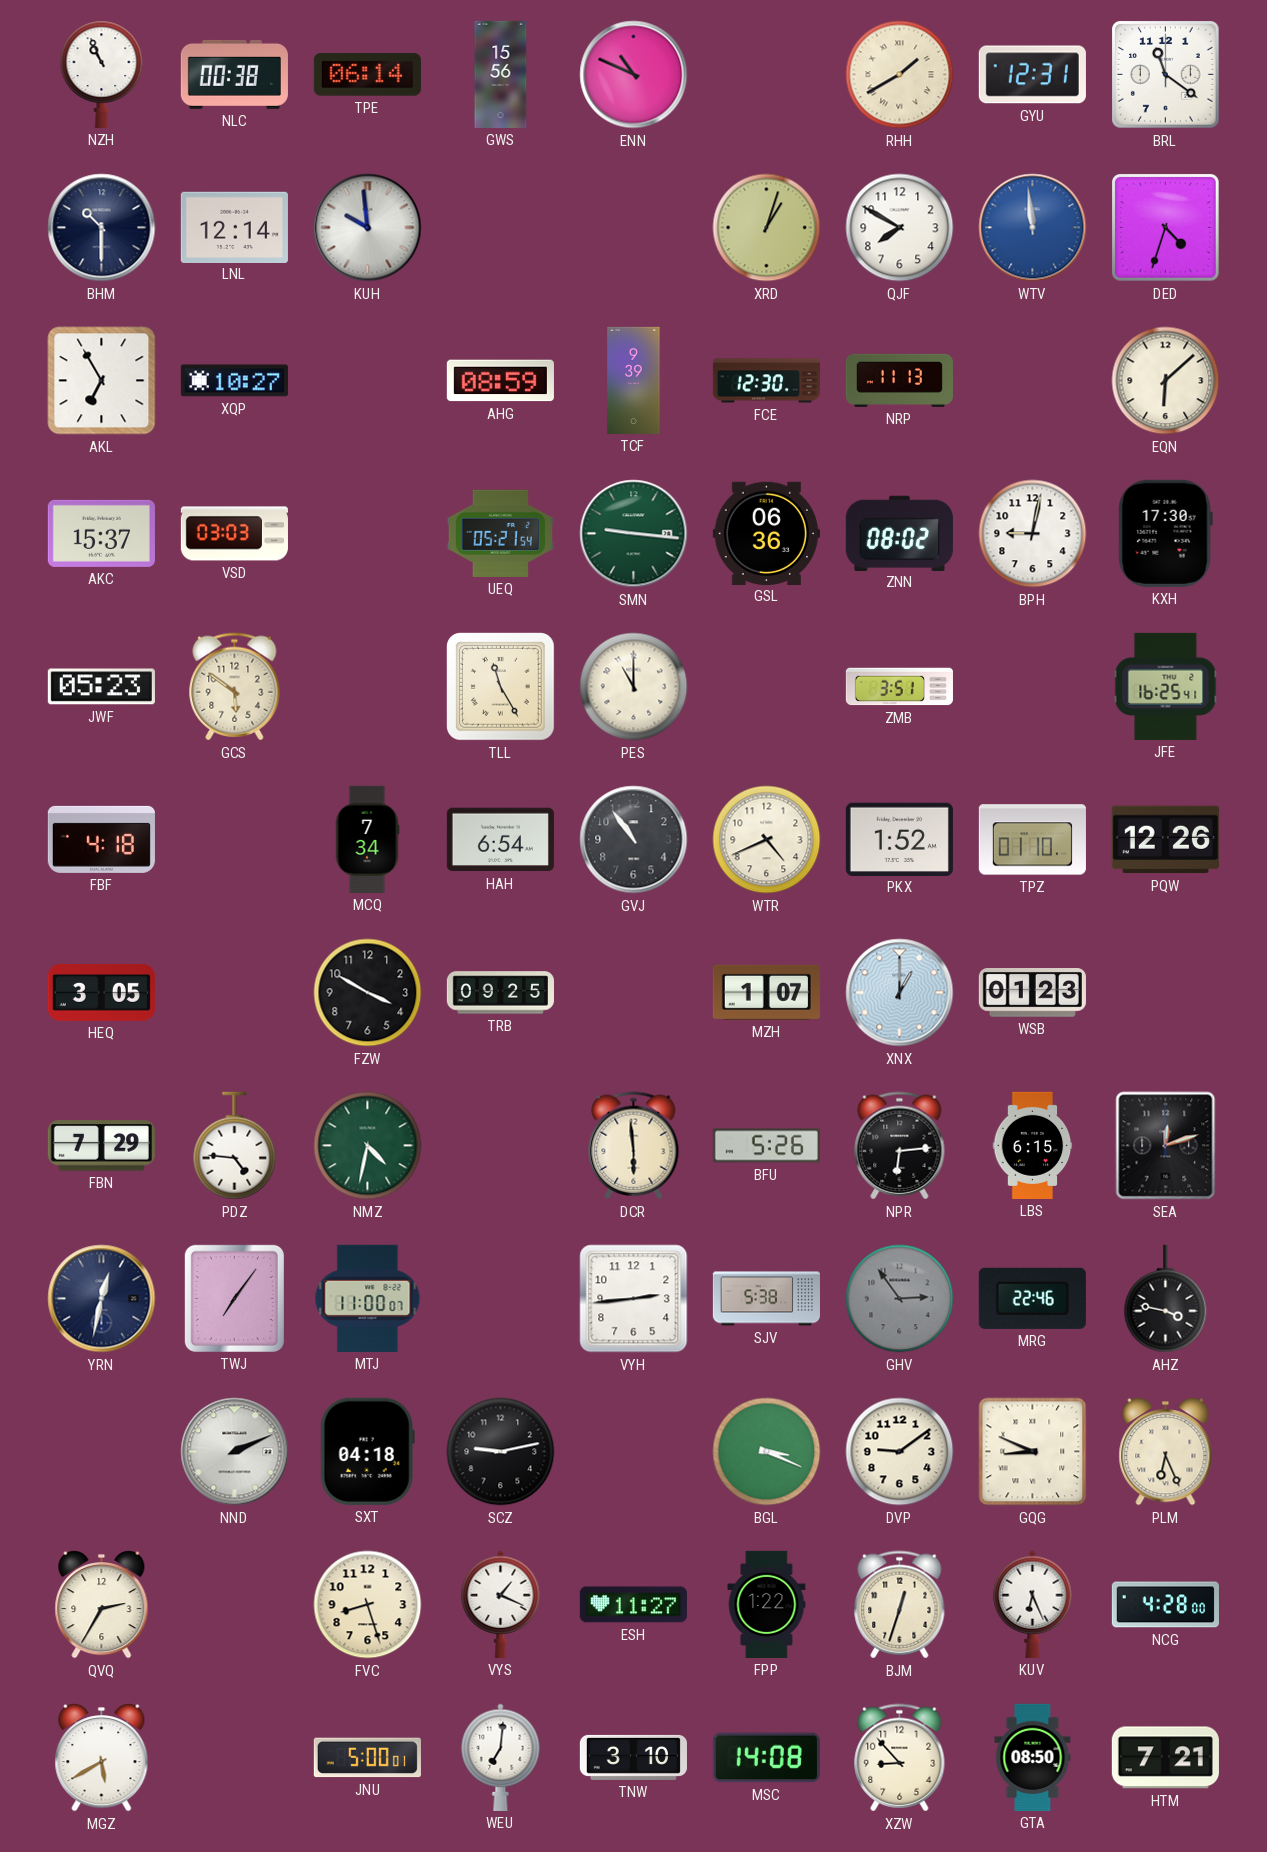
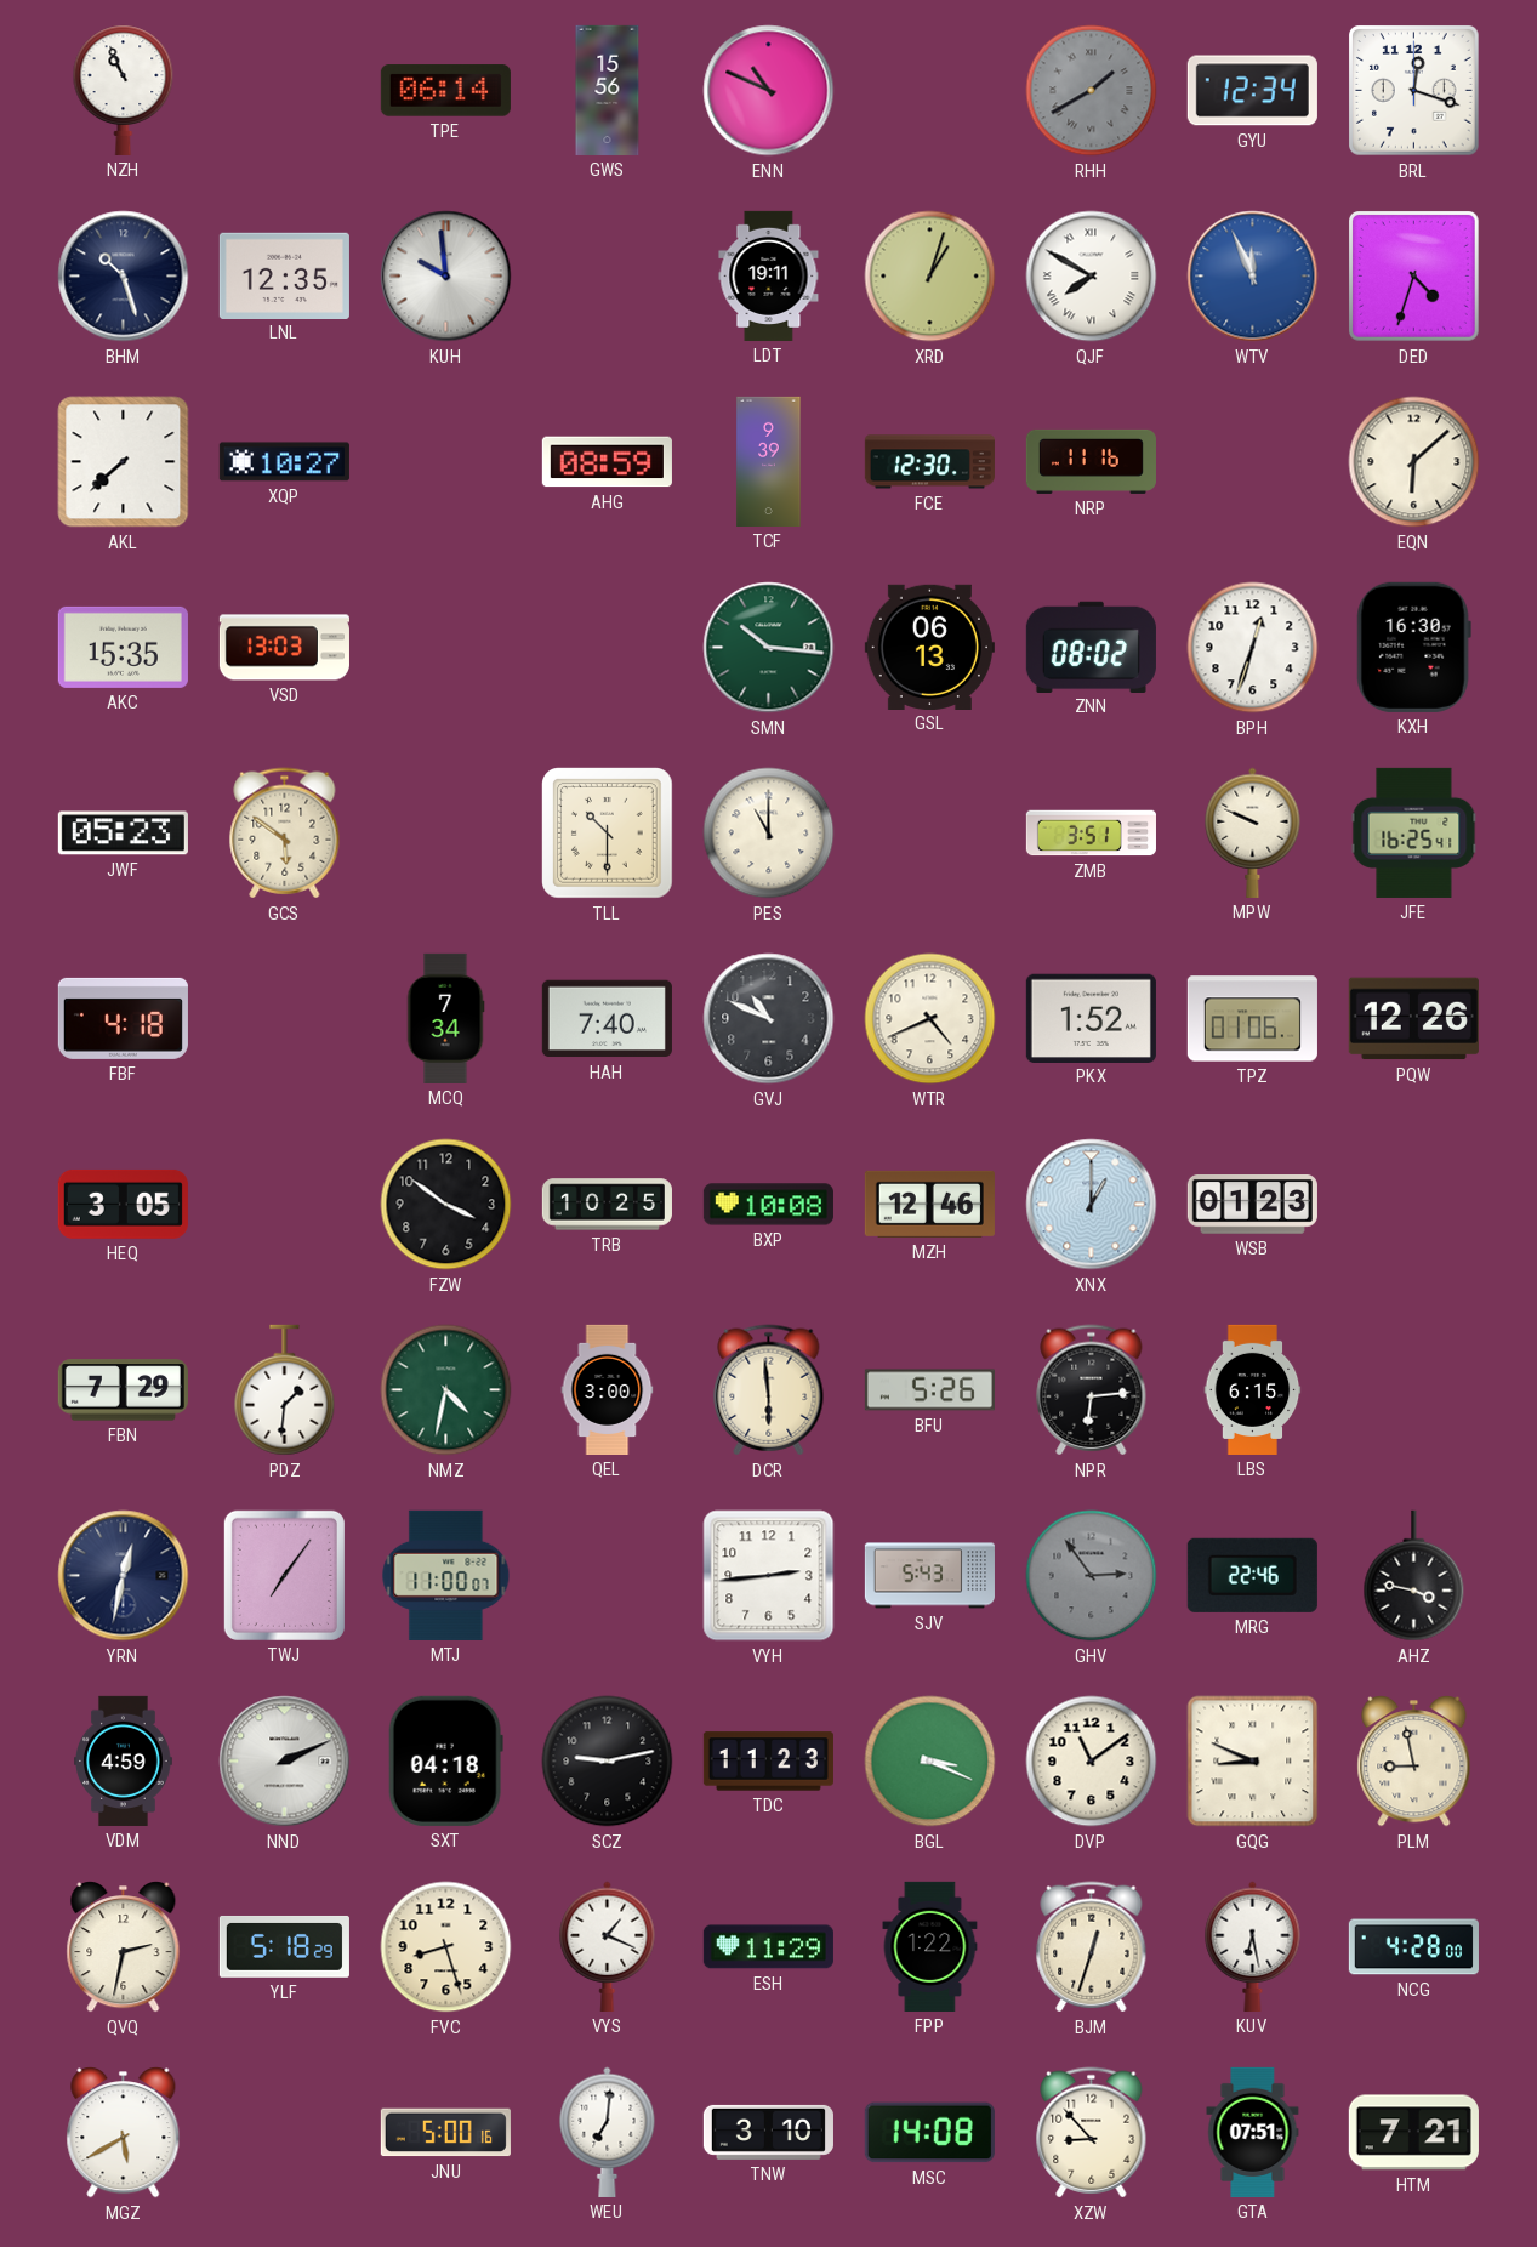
NLC: 00:38 -> none (234, 74)
RHH dial: cream -> grey (1092, 91)
GYU: 12:31 -> 12:34 (1252, 91)
BRL: 11:21 -> 12:18 (1414, 91)
BHM: 10:30 -> 10:27 (124, 277)
LNL: 12:14 -> 12:35 (284, 275)
LDT: none -> 19:11 (769, 275)
QJF numerals: Arabic -> Roman (1092, 277)
WTV: 11:59 -> 11:56 (1253, 277)
AKL: 6:55 -> 7:38 (124, 462)
NRP: 11:13 -> 11:16 (1091, 461)
AKC: 15:37 -> 15:35 (123, 647)
VSD: 03:03 -> 13:03 (284, 648)
UEQ: 05:21 -> none (500, 533)
SMN: 9:16 -> 10:16 (769, 648)
GSL: 06:36 -> 06:13 (929, 647)
BPH: 9:02 -> 12:33 (1253, 648)
KXH: 17:30 -> 16:30 (1413, 647)
TLL: 11:25 -> 10:30 (608, 834)
MPW: none -> 9:49 (1253, 832)
HAH: 6:54 -> 7:40 (607, 1019)
GVJ: 10:54 -> 10:49 (769, 1019)
TPZ: 01:10 -> 01:06 (1252, 1019)
FZW: 3:50 -> 3:51 (446, 1205)
TRB: 09:25 -> 10:25 (607, 1205)
BXP: none -> 10:08 (768, 1205)
MZH: 1:07 -> 12:46 (929, 1204)
PDZ: 4:46 -> 1:31 (285, 1390)
QEL: none -> 3:00 (608, 1389)
SEA: 12:12 -> none (1166, 1146)
SJV: 5:38 -> 5:43 (929, 1576)
VDM: none -> 4:59 (124, 1760)
TDC: none -> 11:23 (768, 1762)
DVP: 9:09 -> 11:09 (1092, 1762)
PLM: 6:26 -> 8:58 (1414, 1762)
QVQ: 2:35 -> 2:32 (124, 1947)
YLF: none -> 5:18 (284, 1946)
ESH: 11:27 -> 11:29 (768, 1947)
KUV: 6:26 -> 6:28 (1253, 1946)
JNU: 5:00:01 -> 5:00:16 (445, 2133)
GTA: 08:50 -> 07:51 (1253, 2132)
